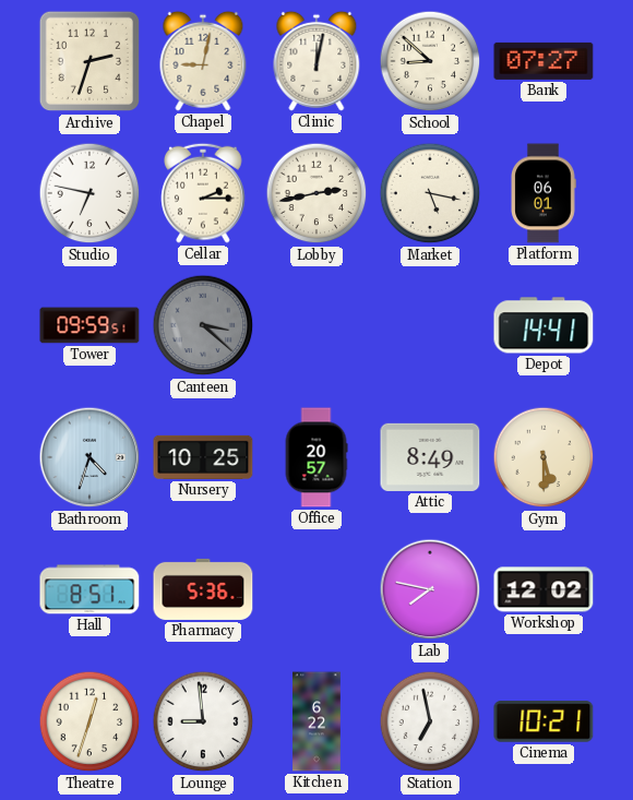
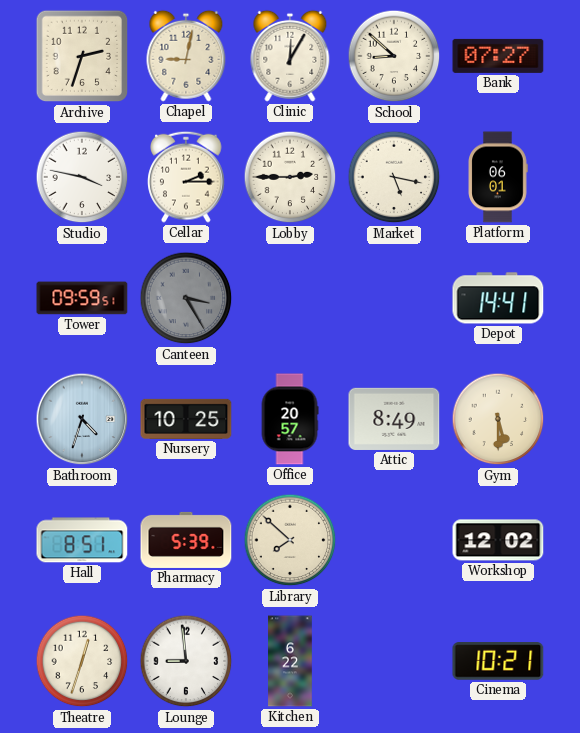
Clinic: 12:02 -> 12:05 (290, 56)
Studio: 6:47 -> 3:47 (82, 177)
Lobby: 2:43 -> 2:45 (290, 177)
Canteen: 3:22 -> 3:25 (186, 298)
Pharmacy: 5:36 -> 5:39 (186, 540)
Library: none -> 7:52 (290, 540)
Lab: 7:47 -> none (430, 589)
Station: 6:58 -> none (430, 721)
